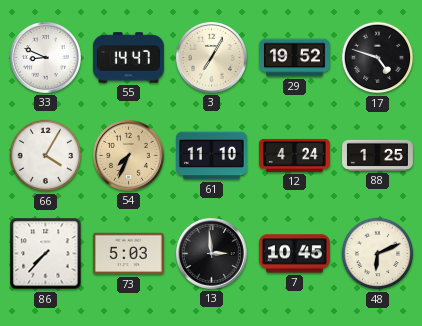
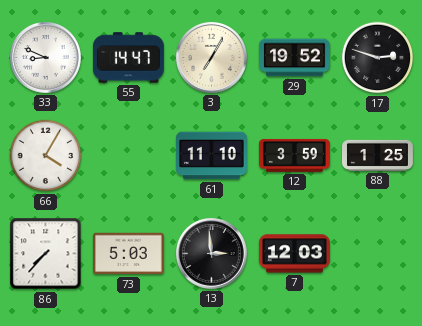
17: 4:48 -> 2:48 (378, 58)
54: 7:34 -> none (129, 156)
12: 4:24 -> 3:59 (295, 155)
7: 10:45 -> 12:03 (295, 254)
48: 6:11 -> none (378, 254)
